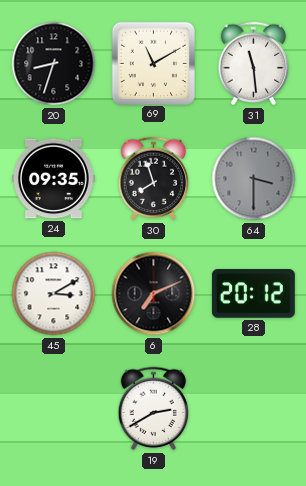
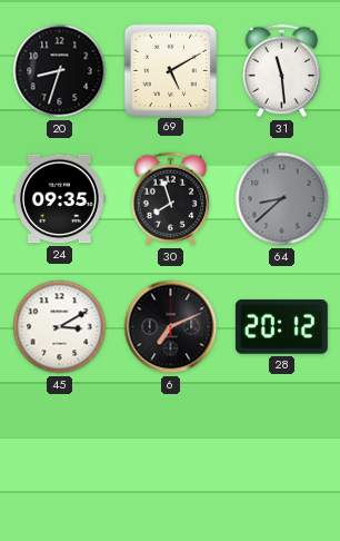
69: 11:10 -> 5:10 (170, 70)
64: 3:30 -> 8:38 (282, 199)
19: 2:40 -> none (154, 409)
